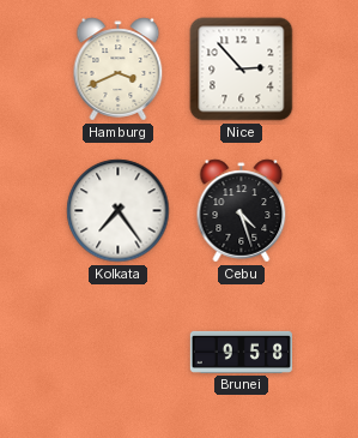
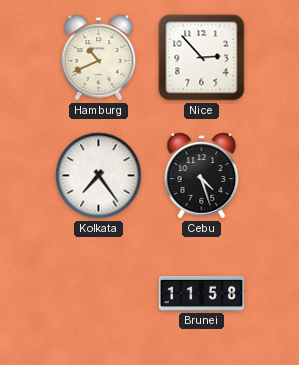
Hamburg: 3:41 -> 10:41 (99, 58)
Brunei: 9:58 -> 11:58 (201, 293)
